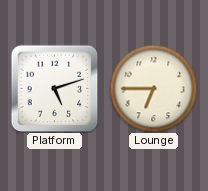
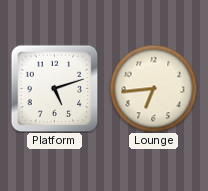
Lounge: 6:45 -> 6:44 (153, 88)
